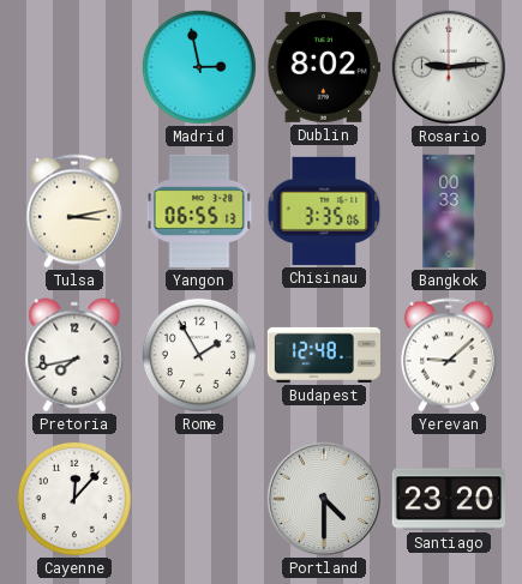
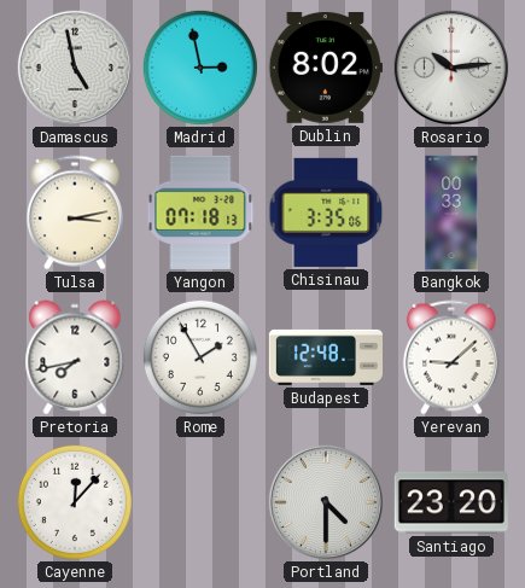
Damascus: none -> 4:58 (75, 68)
Rosario: 9:14 -> 10:14 (451, 68)
Yangon: 06:55 -> 07:18 (200, 213)
